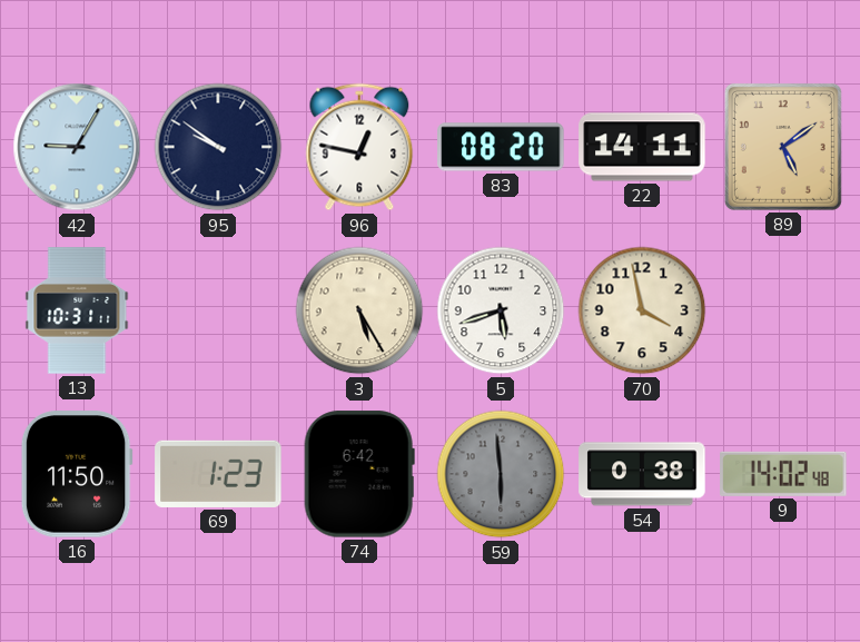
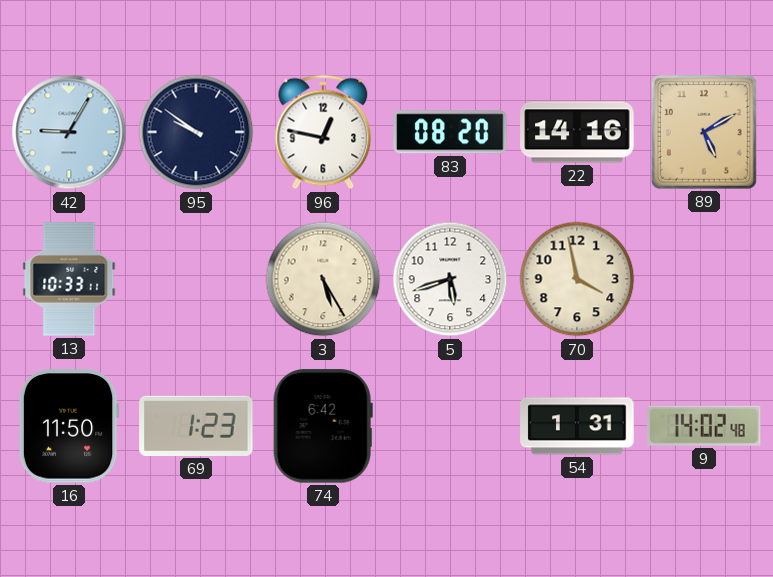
22: 14:11 -> 14:16 (577, 132)
89: 5:09 -> 5:10 (704, 132)
13: 10:31 -> 10:33 (69, 279)
59: 5:59 -> none (501, 474)
54: 0:38 -> 1:31 (577, 426)
